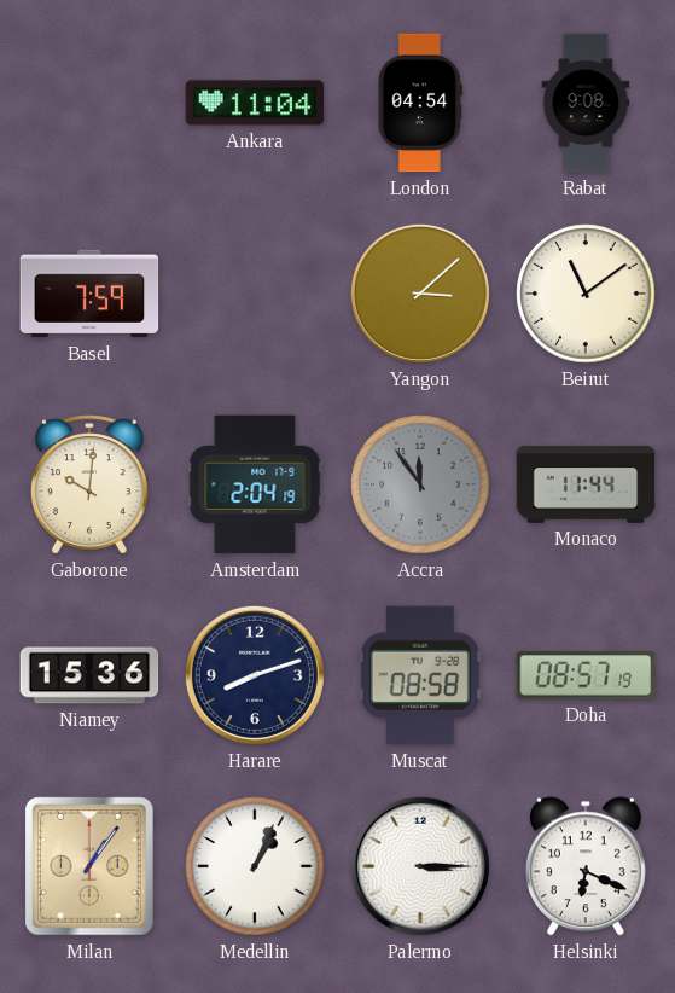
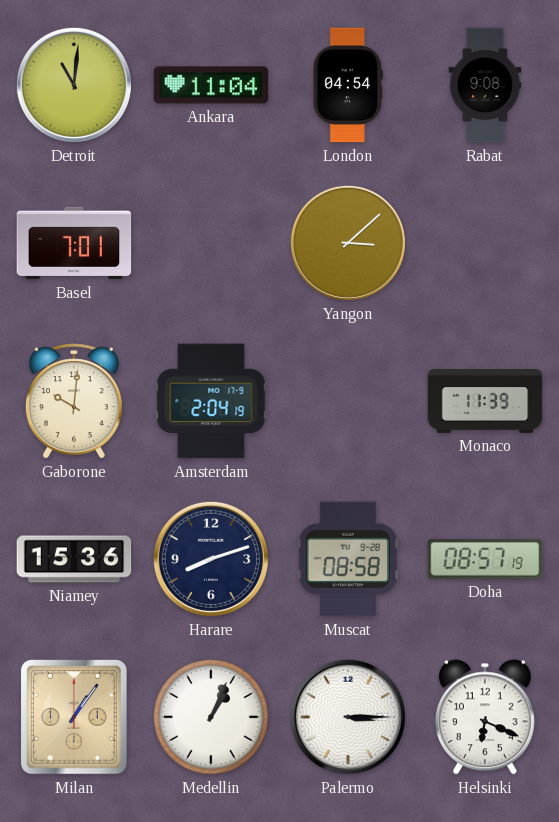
Detroit: none -> 11:01 (74, 85)
Basel: 7:59 -> 7:01 (74, 243)
Beirut: 11:09 -> none (586, 294)
Accra: 11:54 -> none (420, 484)
Monaco: 11:44 -> 11:39 (485, 401)
